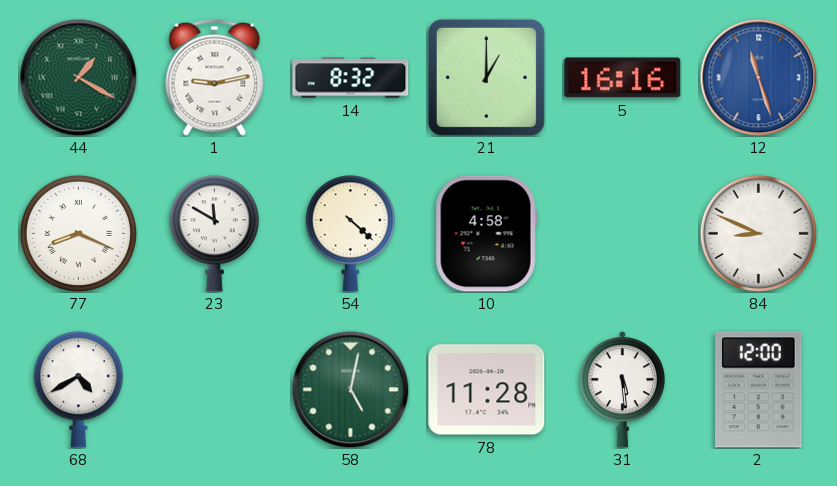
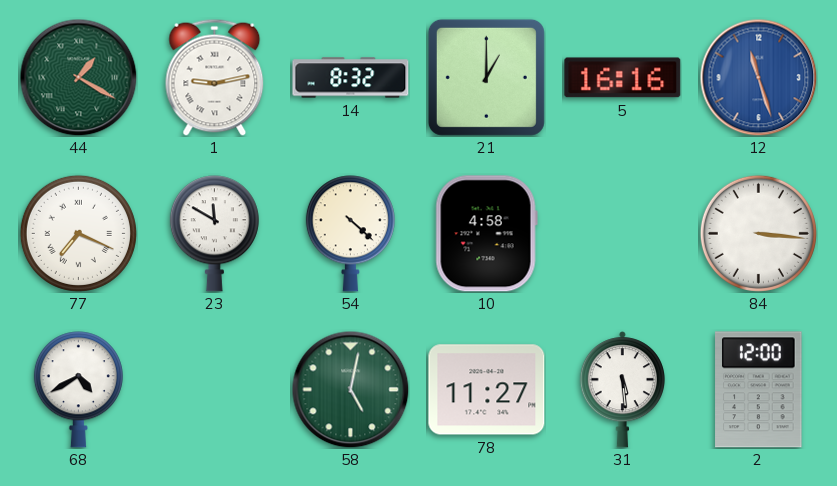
77: 8:19 -> 7:19 (78, 233)
84: 8:49 -> 3:16 (758, 233)
78: 11:28 -> 11:27 (487, 390)
